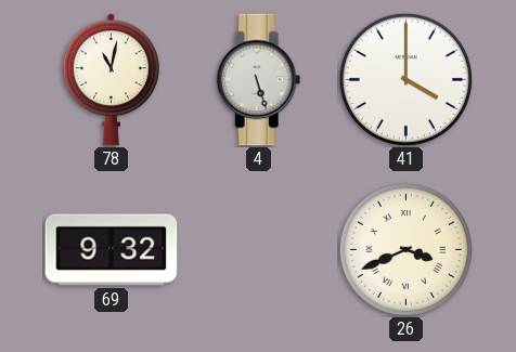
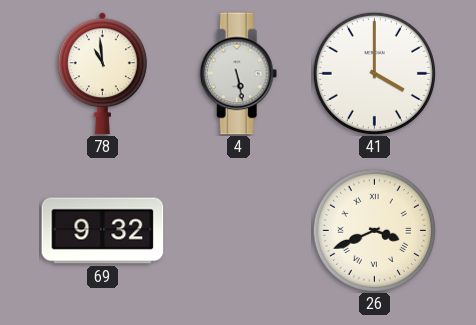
78: 11:02 -> 10:59 (102, 74)
4: 5:27 -> 5:28 (239, 74)
